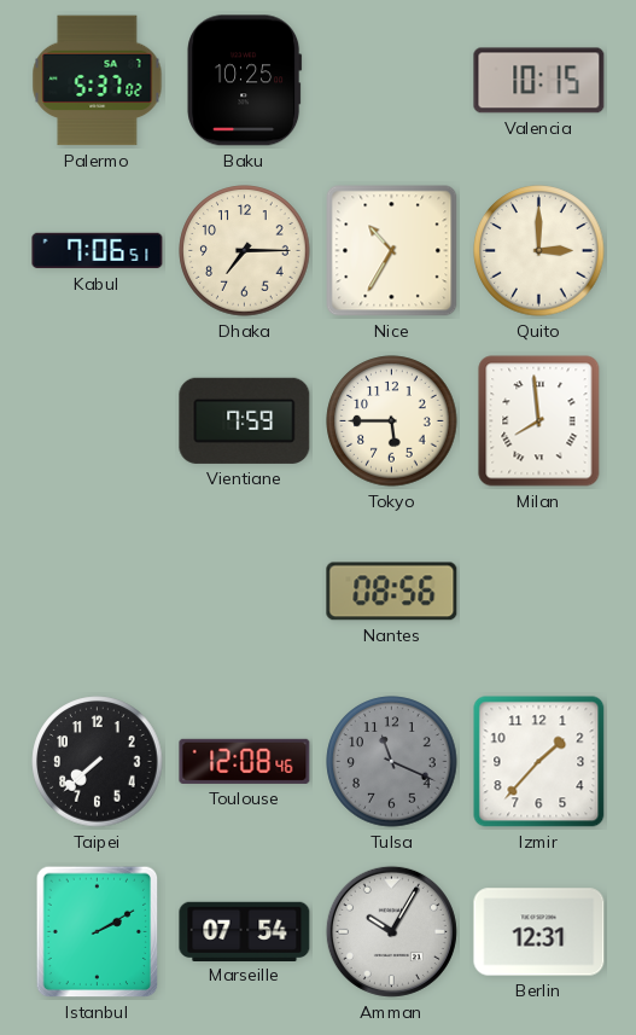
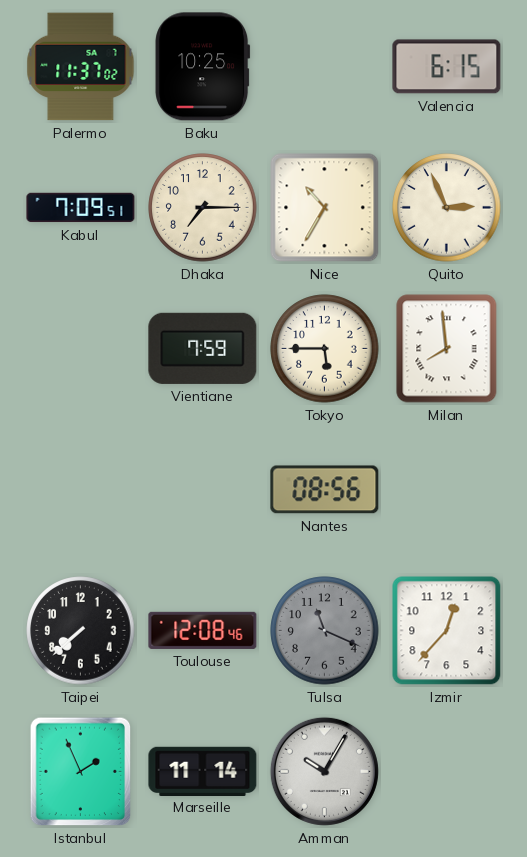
Palermo: 5:37 -> 11:37 (81, 67)
Valencia: 10:15 -> 6:15 (447, 67)
Kabul: 7:06 -> 7:09 (81, 208)
Quito: 3:00 -> 2:56 (447, 208)
Izmir: 1:37 -> 12:37 (447, 631)
Istanbul: 2:10 -> 1:56 (81, 772)
Marseille: 07:54 -> 11:14 (203, 771)
Berlin: 12:31 -> none (539, 932)
